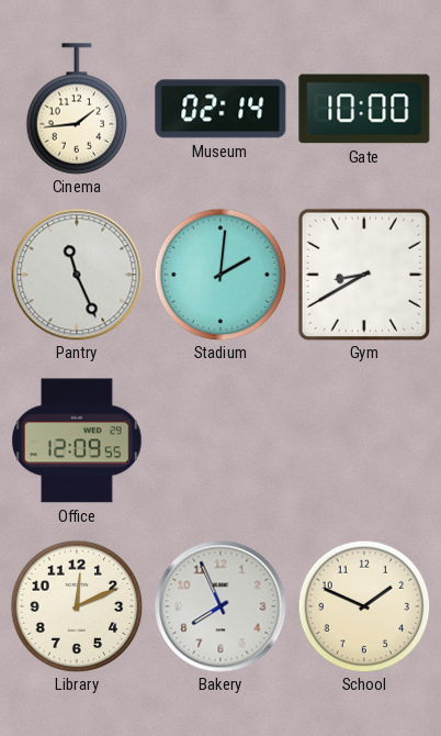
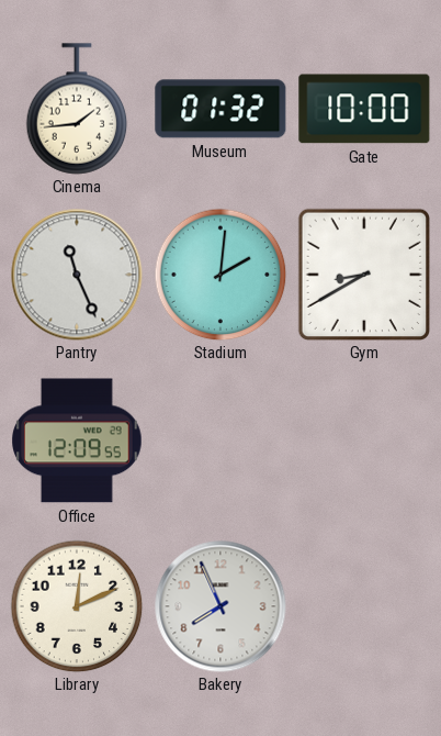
Museum: 02:14 -> 01:32 (220, 109)
School: 1:49 -> none (364, 606)
